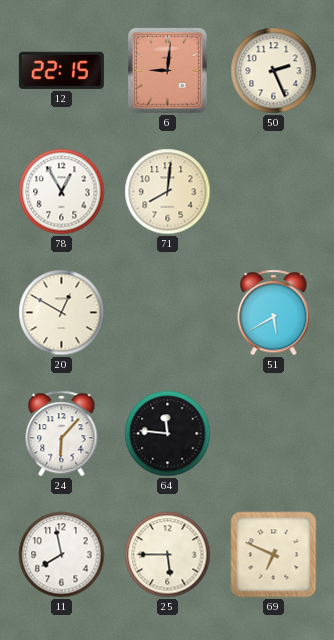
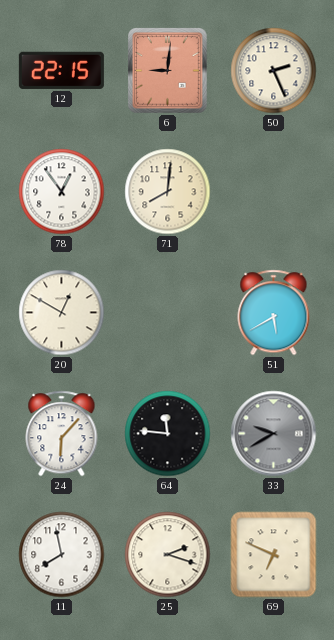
78: 12:55 -> 12:54 (62, 192)
33: none -> 9:40 (274, 434)
25: 5:45 -> 2:18 (168, 555)
